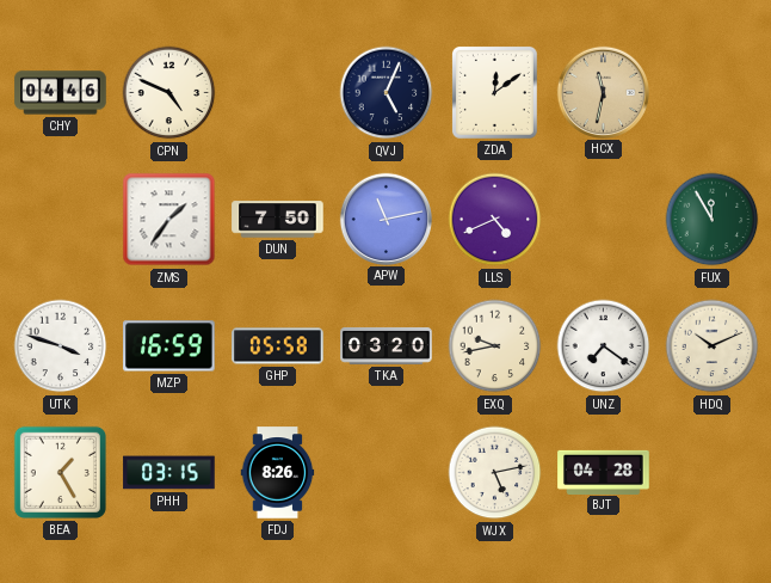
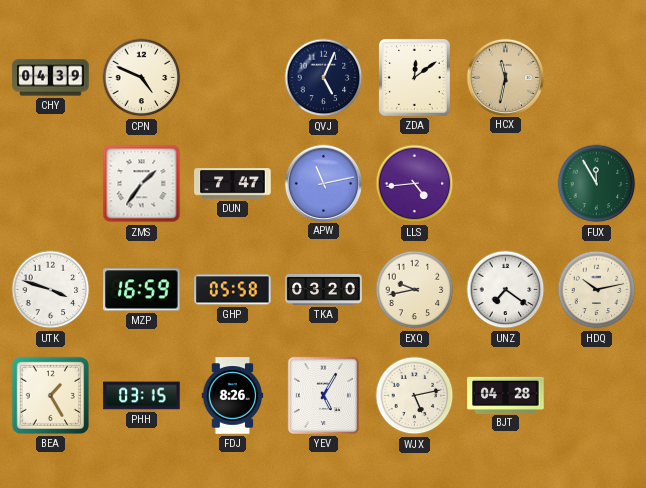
CHY: 04:46 -> 04:39 (51, 78)
DUN: 7:50 -> 7:47 (233, 184)
LLS: 4:41 -> 4:44 (415, 184)
HDQ: 10:11 -> 10:13 (597, 290)
YEV: none -> 5:05 (323, 395)
